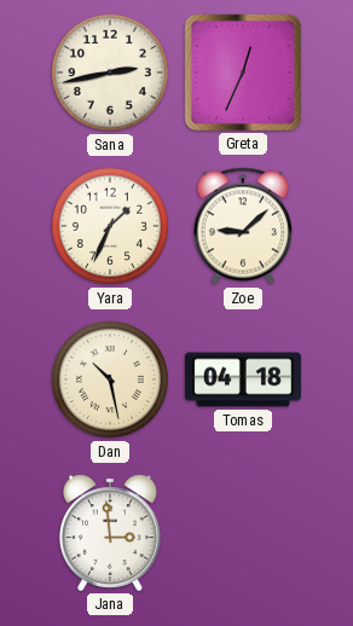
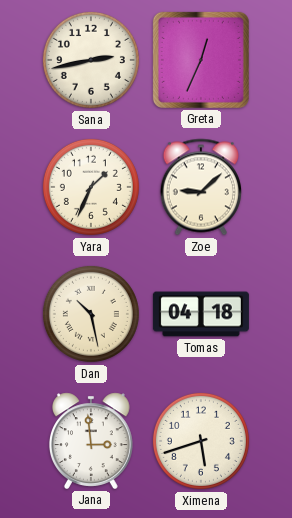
Ximena: none -> 5:42 (201, 441)
